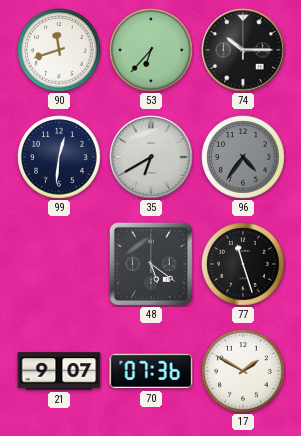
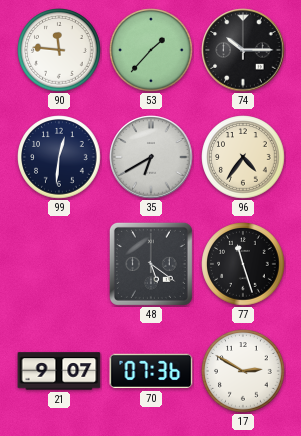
90: 11:42 -> 11:46 (59, 50)
53: 6:37 -> 1:37 (151, 50)
96 dial: grey -> cream (243, 157)
17: 1:50 -> 2:50 (243, 371)
